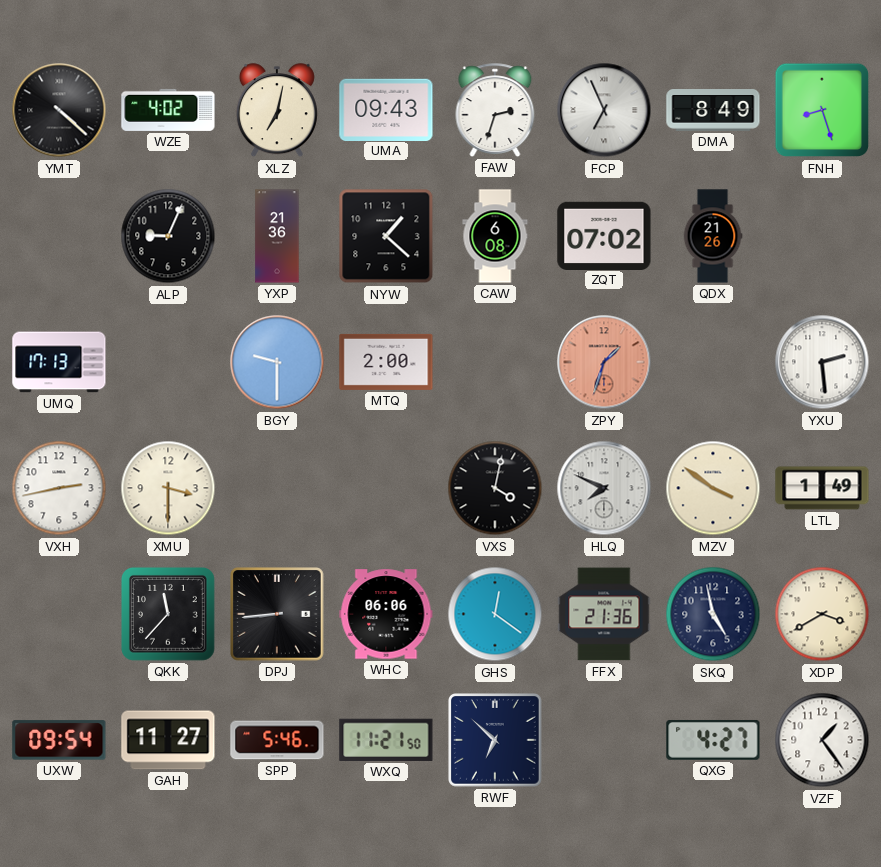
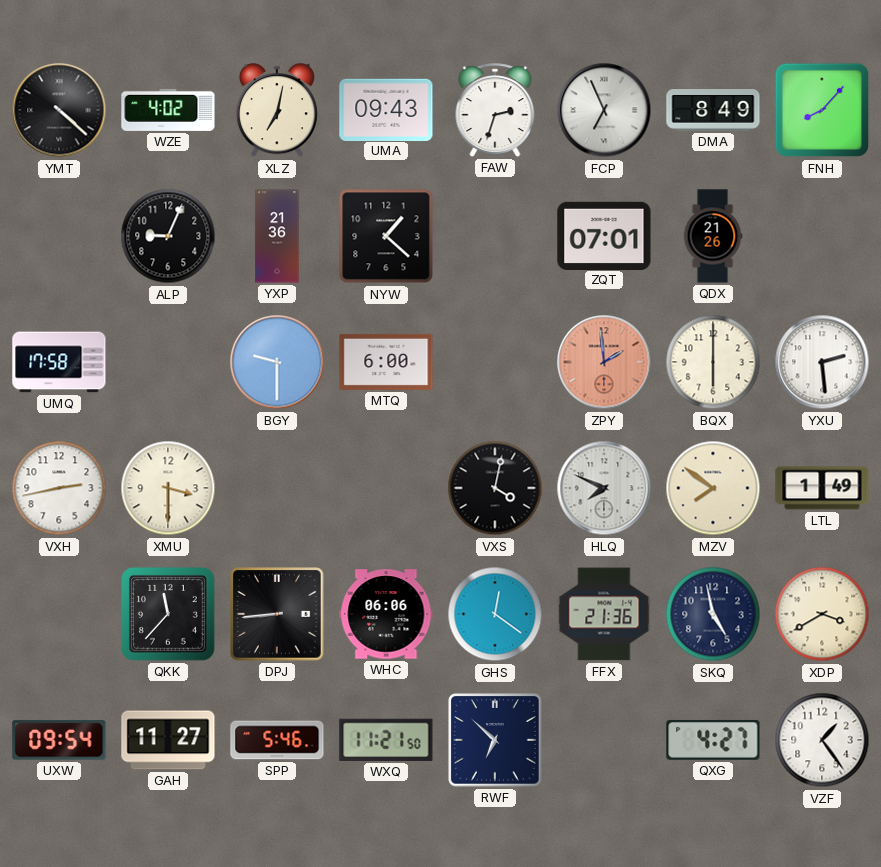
FNH: 8:27 -> 8:07 (822, 110)
CAW: 6:08 -> none (495, 236)
ZQT: 07:02 -> 07:01 (604, 235)
UMQ: 17:13 -> 17:58 (59, 362)
MTQ: 2:00 -> 6:00 (386, 362)
ZPY: 1:33 -> 1:59 (604, 362)
BQX: none -> 6:00 (713, 362)
MZV: 3:51 -> 7:51 (713, 488)
